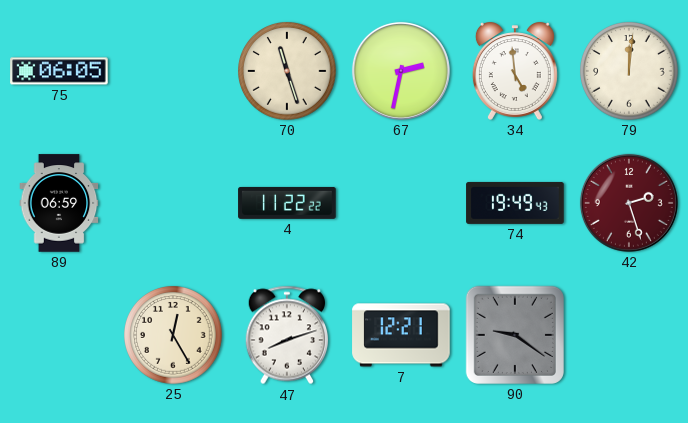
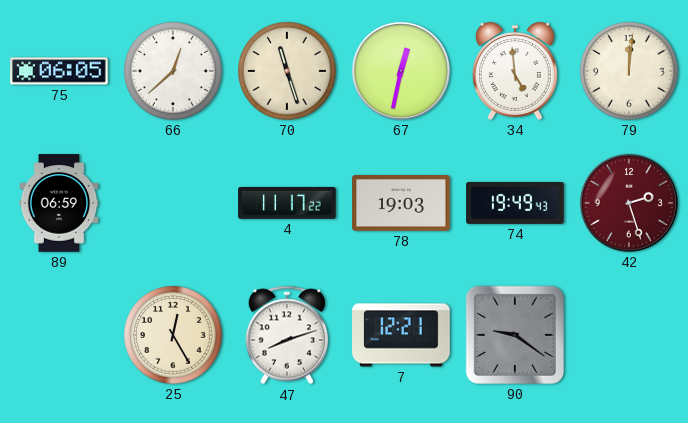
66: none -> 12:38 (173, 71)
67: 2:32 -> 12:32 (401, 71)
4: 11:22 -> 11:17 (287, 203)
78: none -> 19:03 (401, 203)
